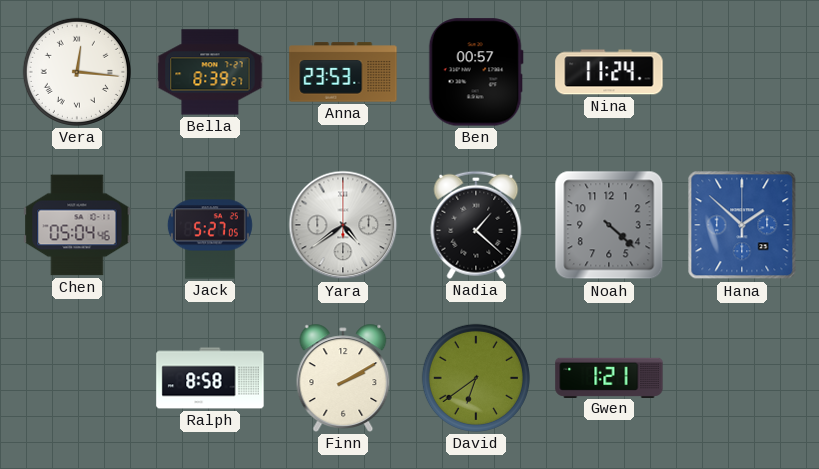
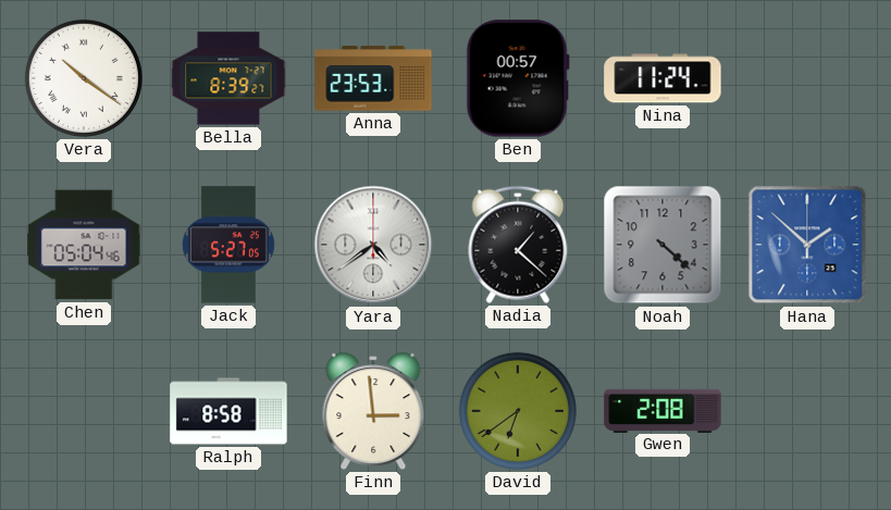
Vera: 12:16 -> 10:21 (84, 78)
Finn: 2:10 -> 2:59 (373, 411)
Gwen: 1:21 -> 2:08 (663, 410)
